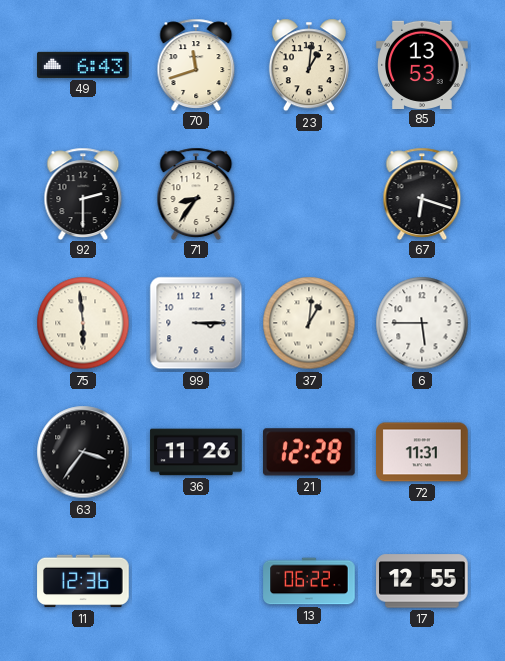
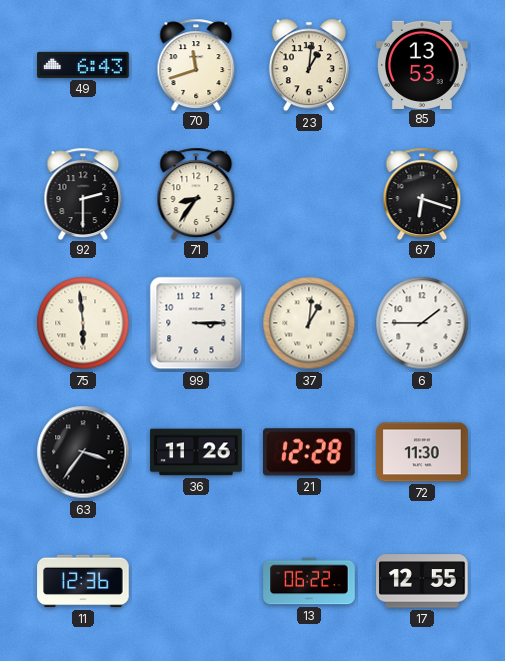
6: 5:45 -> 1:45 (422, 323)
72: 11:31 -> 11:30 (422, 452)
